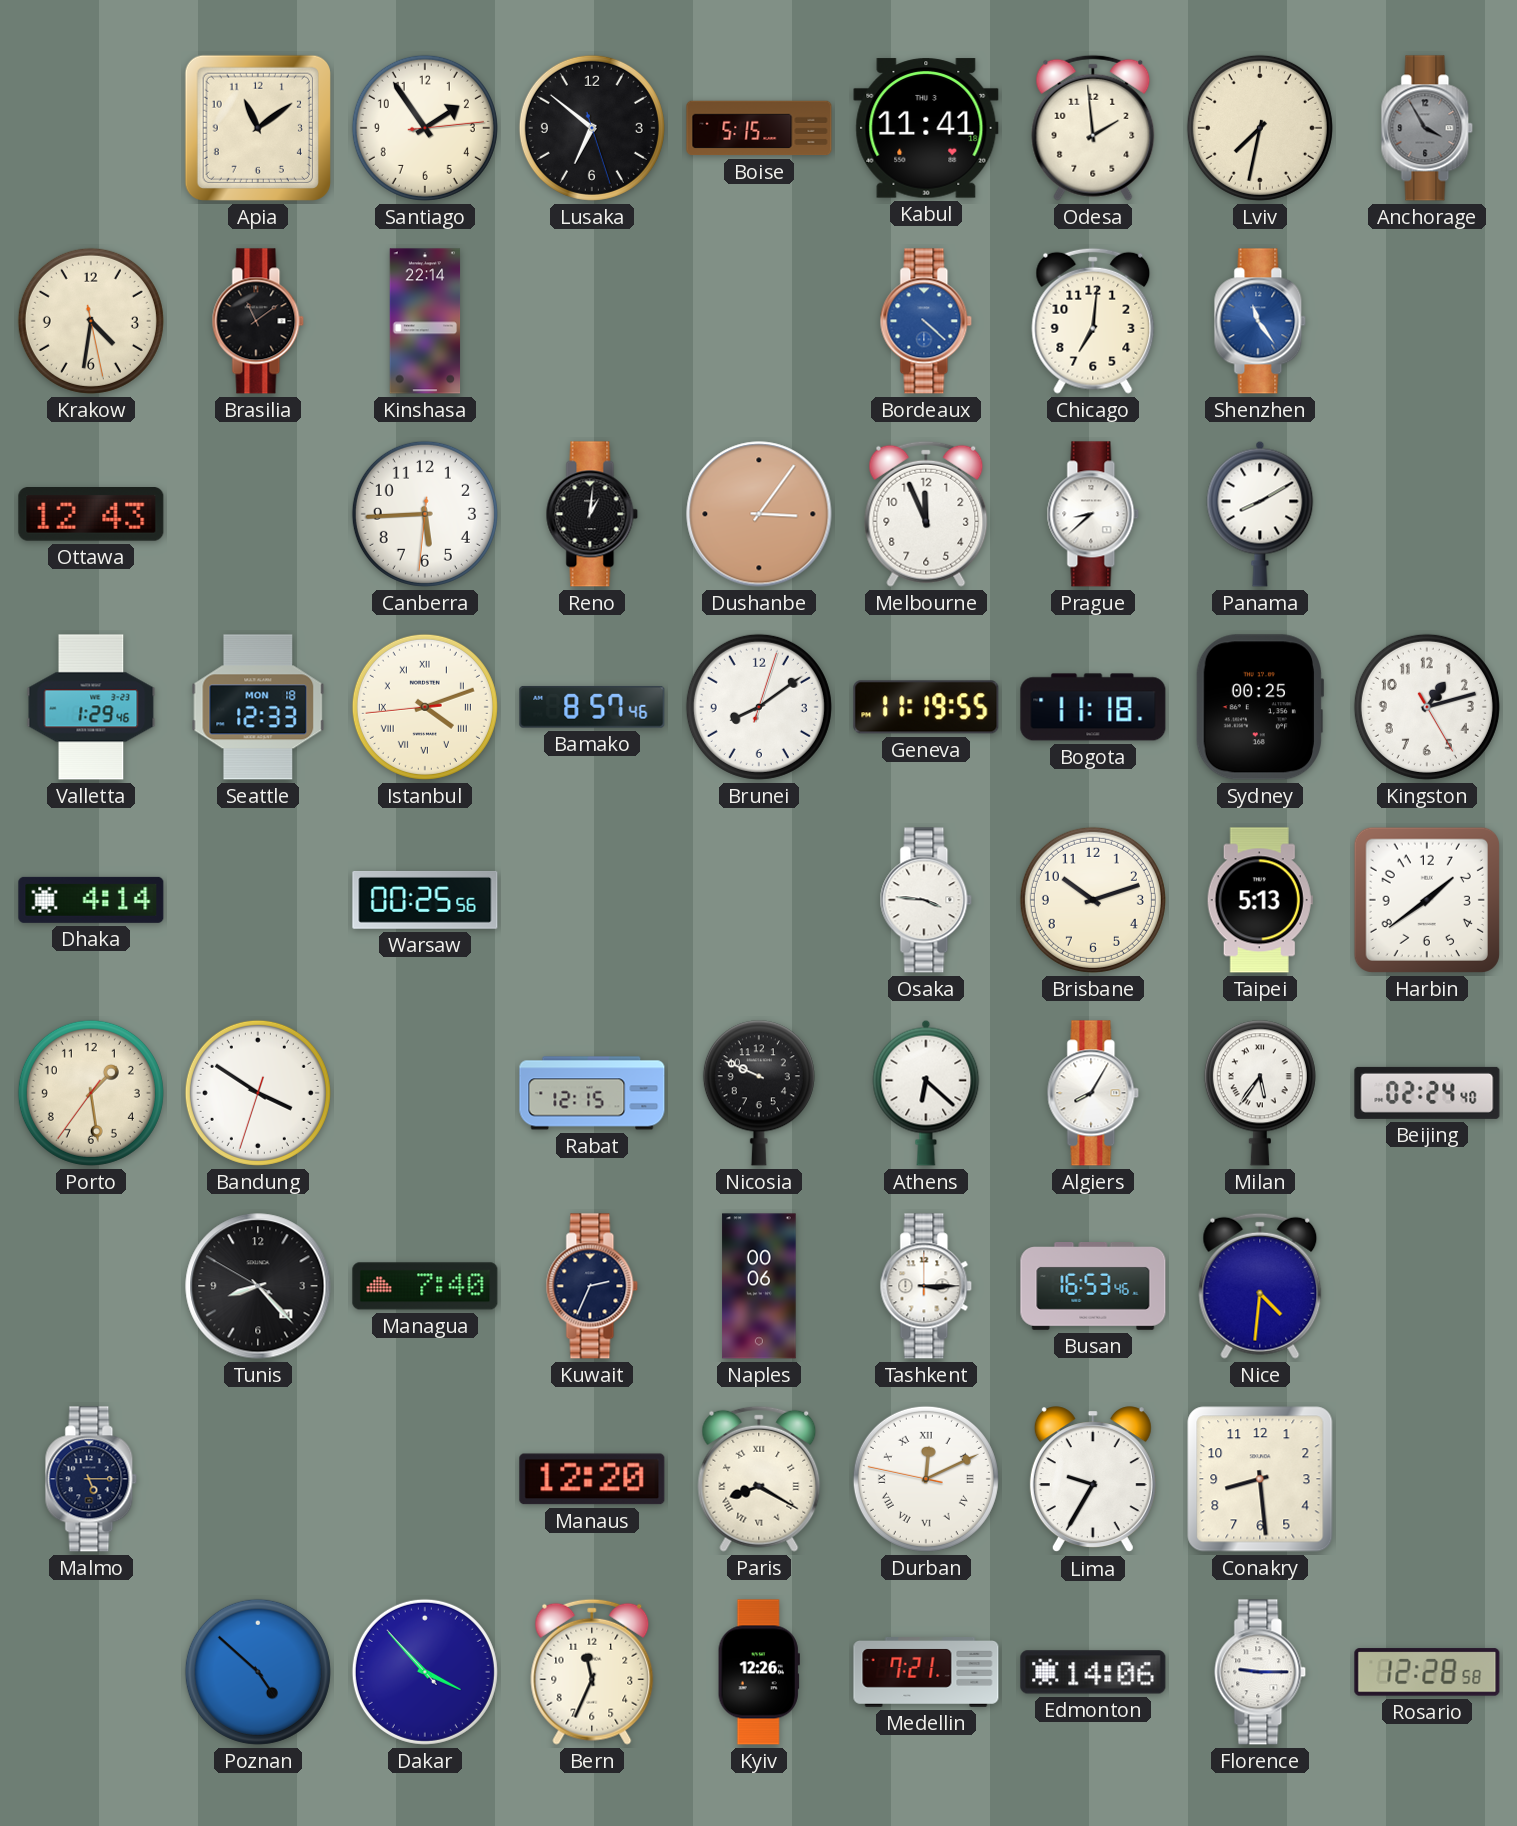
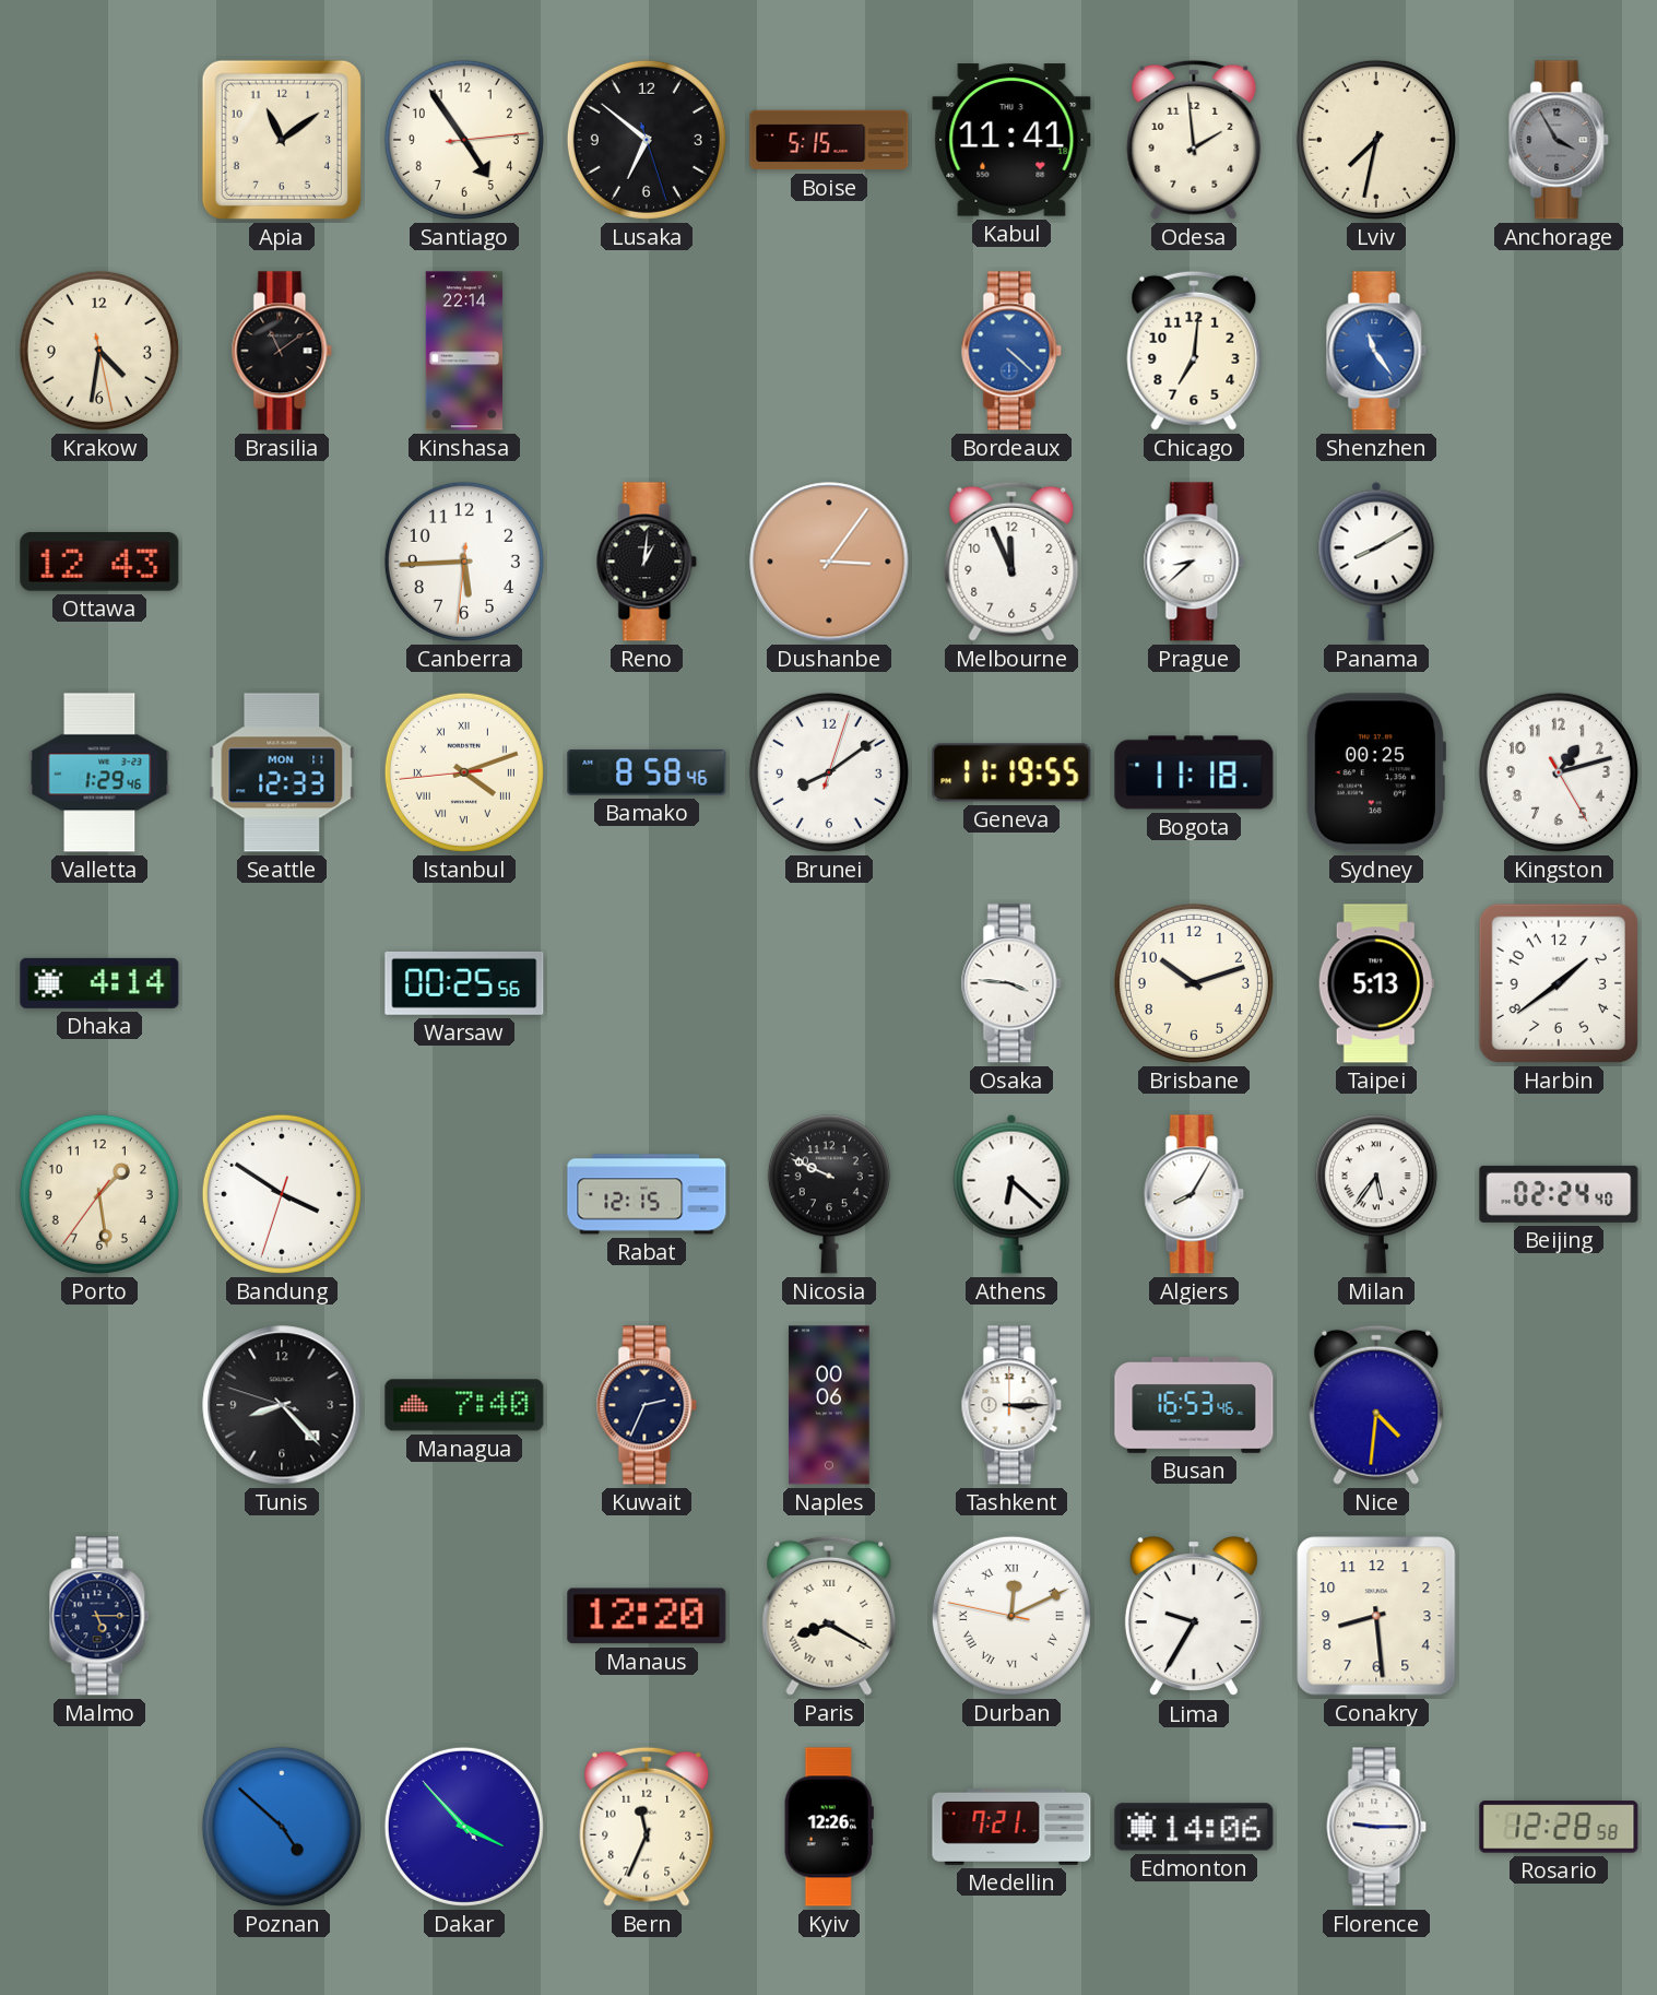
Santiago: 1:54 -> 4:54 (464, 140)
Seattle date: MON 18 -> MON 11 (282, 772)
Bamako: 8:57 -> 8:58 (647, 772)
Tunis: 8:22:50 -> 8:22:48 (282, 1405)
